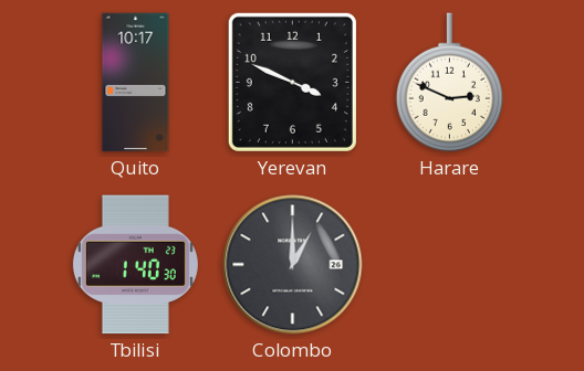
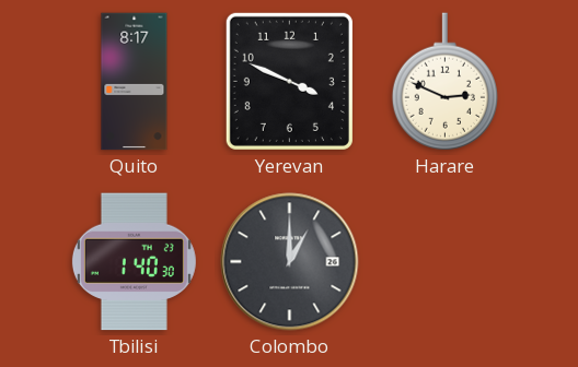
Quito: 10:17 -> 8:17 (135, 82)
